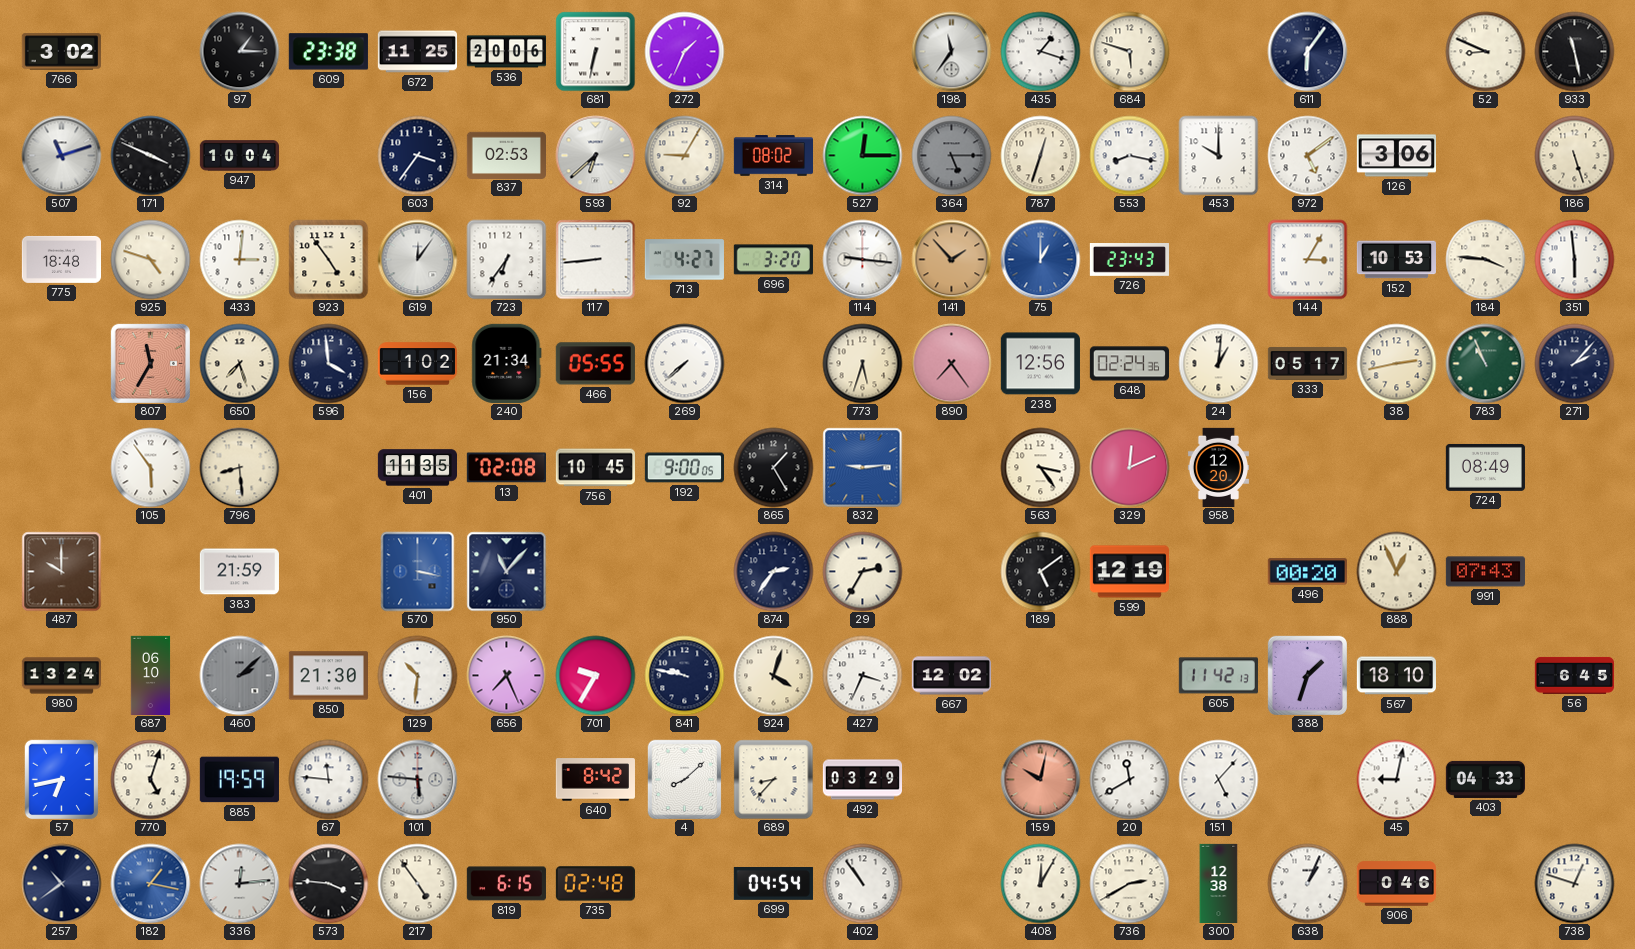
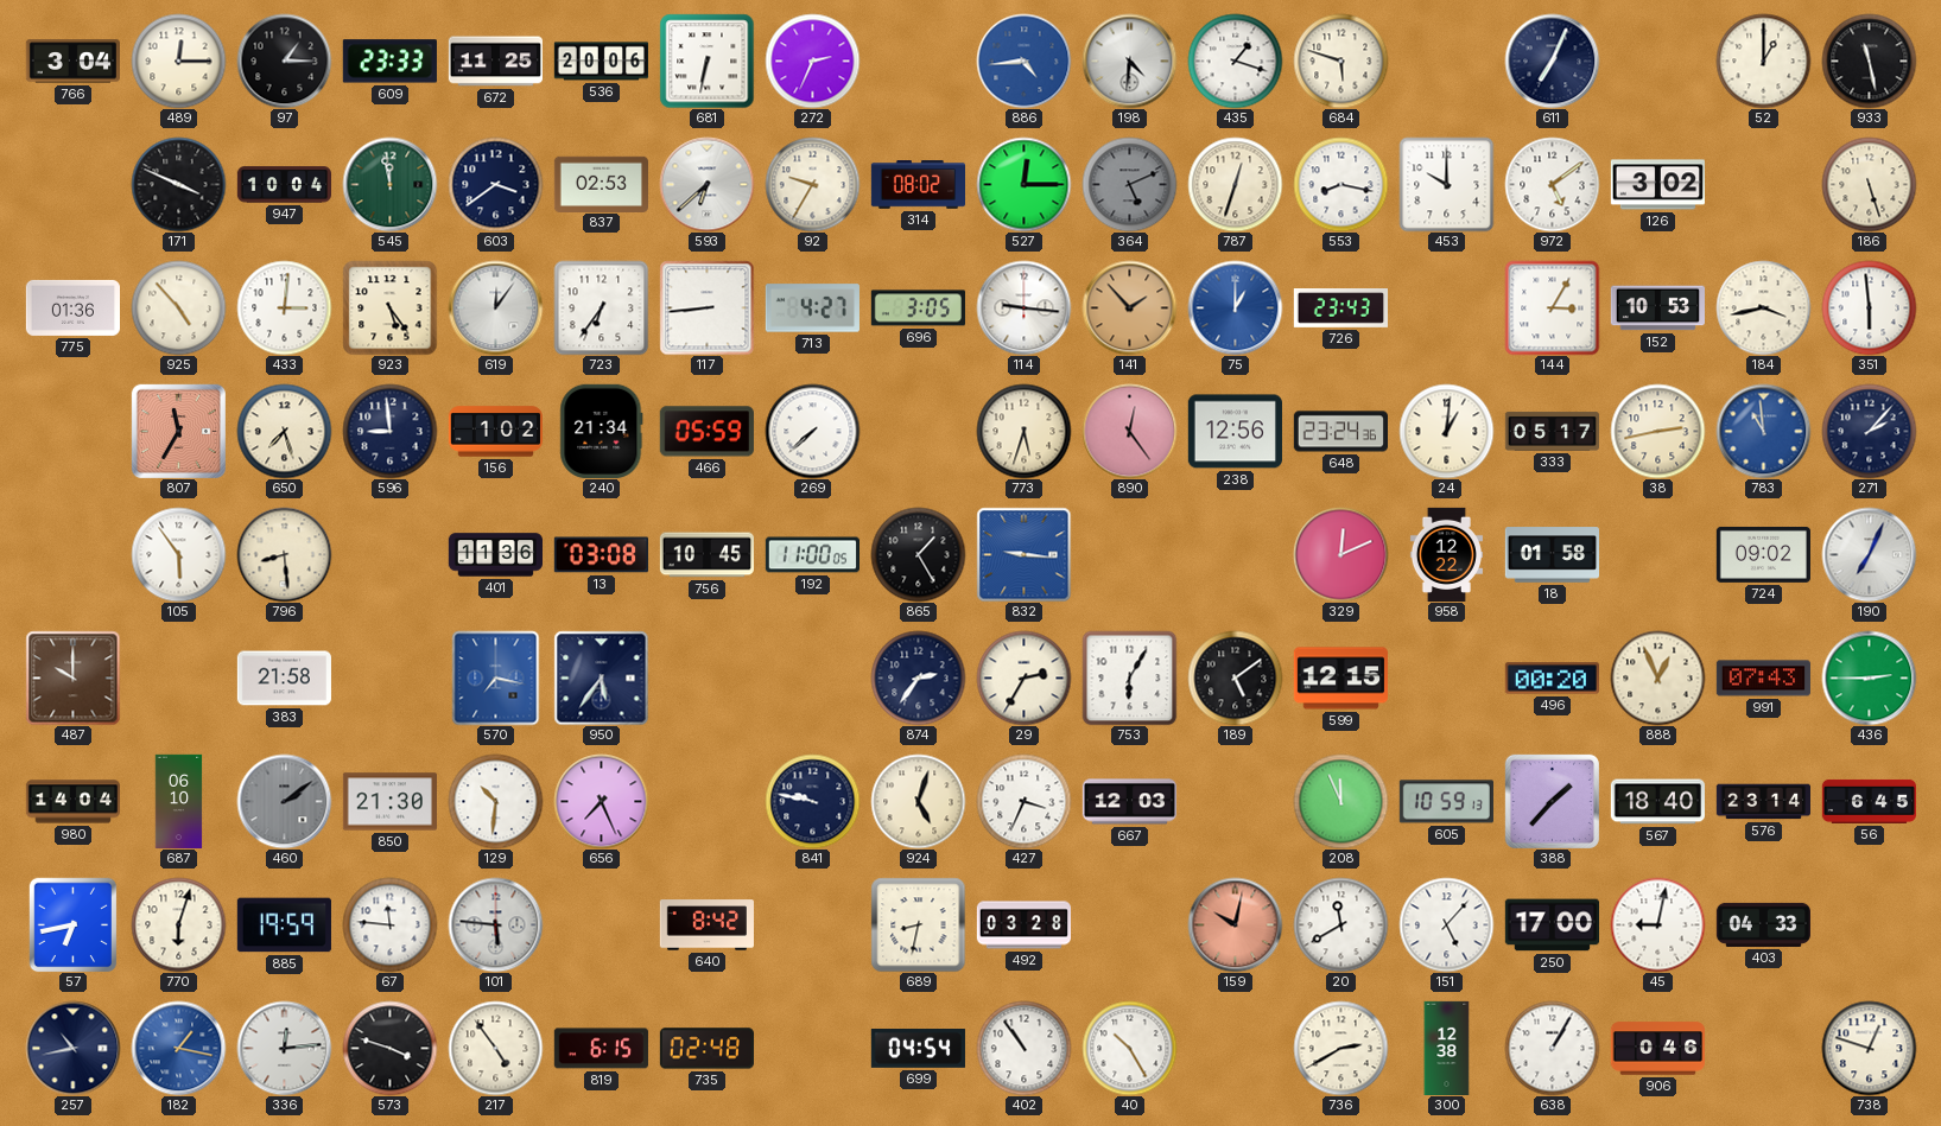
766: 3:02 -> 3:04 (72, 62)
489: none -> 12:15 (178, 61)
609: 23:38 -> 23:33 (389, 62)
272: 1:34 -> 2:34 (812, 61)
886: none -> 4:44 (1023, 61)
198: 11:36 -> 4:31 (1129, 61)
611: 6:06 -> 7:04 (1552, 61)
52: 8:49 -> 1:00 (1763, 61)
507: 11:12 -> none (61, 155)
545: none -> 11:58 (389, 184)
603: 3:36 -> 3:39 (495, 184)
92: 9:05 -> 9:35 (812, 184)
364: 5:15 -> 5:11 (1129, 184)
126: 3:06 -> 3:02 (1657, 185)
775: 18:48 -> 01:36 (72, 307)
925: 4:48 -> 4:53 (178, 307)
923: 4:54 -> 5:24 (389, 307)
696: 3:20 -> 3:05 (918, 308)
184: 3:46 -> 3:43 (1763, 307)
596: 3:59 -> 8:59 (389, 431)
466: 05:55 -> 05:59 (706, 432)
890: 7:24 -> 12:24 (1129, 431)
648: 02:24 -> 23:24 (1340, 432)
783: 10:56 -> 10:59 (1763, 431)
783 dial: green -> blue (1763, 431)
401: 11:35 -> 11:36 (495, 555)
13: 02:08 -> 03:08 (601, 555)
192: 9:00 -> 11:00 (812, 555)
832: 9:14 -> 9:16 (1023, 554)
563: 3:24 -> none (1040, 467)
958: 12:20 -> 12:22 (1446, 554)
18: none -> 01:58 (1552, 555)
724: 08:49 -> 09:02 (1763, 554)
190: none -> 7:04 (1869, 554)
383: 21:59 -> 21:58 (284, 679)
570: 3:17 -> 7:17 (496, 677)
950: 11:07 -> 5:36 (601, 677)
753: none -> 6:05 (1129, 677)
599: 12:19 -> 12:15 (1340, 679)
436: none -> 2:45 (1869, 677)
980: 13:24 -> 14:04 (72, 802)
460: 2:08 -> 2:09 (284, 801)
701: 9:35 -> none (595, 675)
924: 4:03 -> 5:03 (918, 801)
667: 12:02 -> 12:03 (1129, 802)
208: none -> 11:56 (1340, 801)
605: 11:42 -> 10:59 (1446, 802)
388: 1:33 -> 1:37 (1552, 801)
567: 18:10 -> 18:40 (1657, 802)
576: none -> 23:14 (1763, 802)
770: 5:03 -> 6:03 (178, 924)
4: 8:08 -> none (685, 779)
689: 8:37 -> 8:32 (918, 924)
492: 03:29 -> 03:28 (1023, 925)
250: none -> 17:00 (1552, 925)
257: 10:39 -> 10:43 (72, 1048)
573: 3:46 -> 3:48 (389, 1048)
40: none -> 10:25 (1129, 1048)
408: 12:05 -> none (1040, 883)
638: 1:04 -> 1:05 (1552, 1048)
